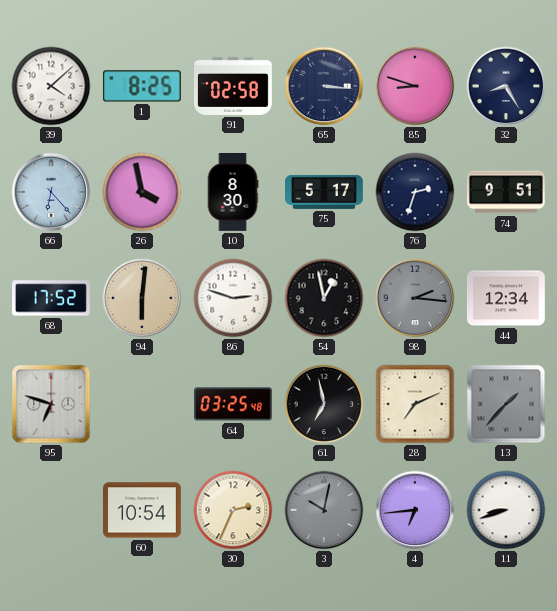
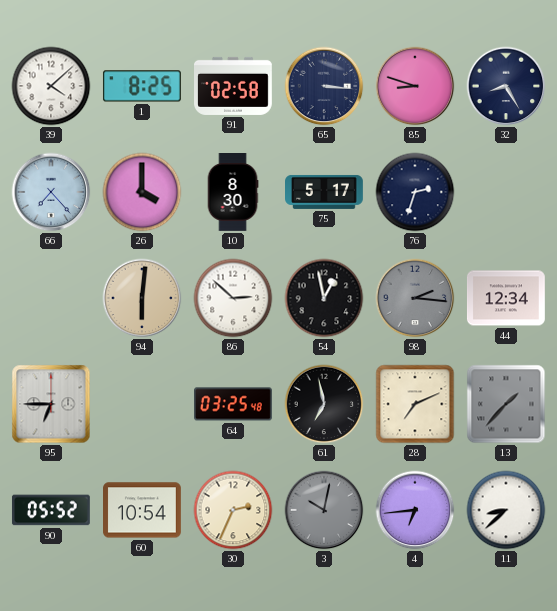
66: 6:23 -> 7:23 (51, 192)
26: 3:58 -> 4:00 (142, 192)
74: 9:51 -> none (507, 192)
68: 17:52 -> none (52, 298)
86: 2:48 -> 2:52 (233, 298)
95: 6:48 -> 6:45 (51, 404)
90: none -> 05:52 (51, 510)
11: 8:42 -> 8:38 (506, 510)
